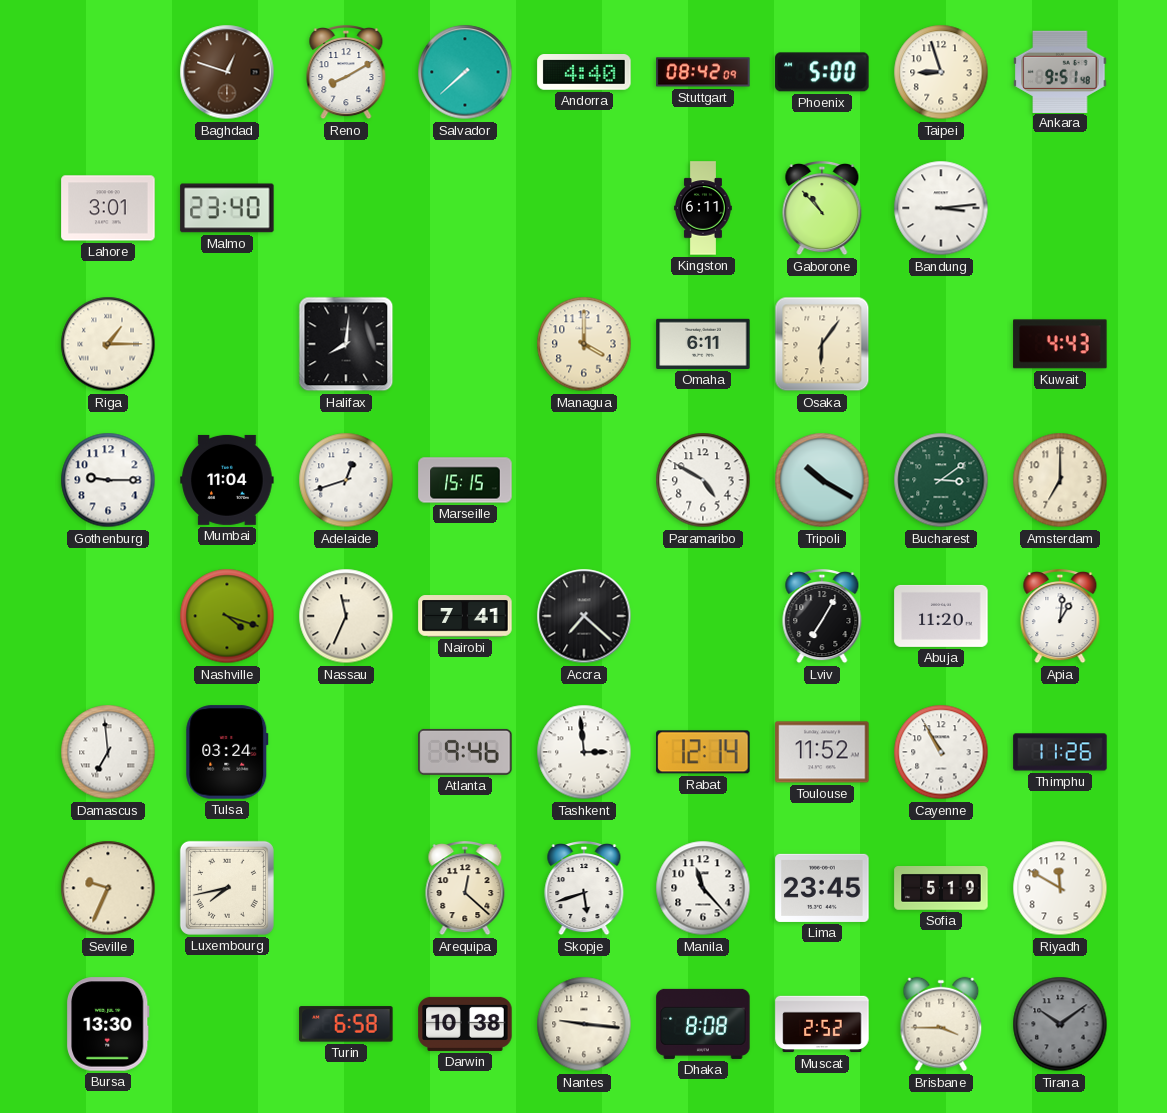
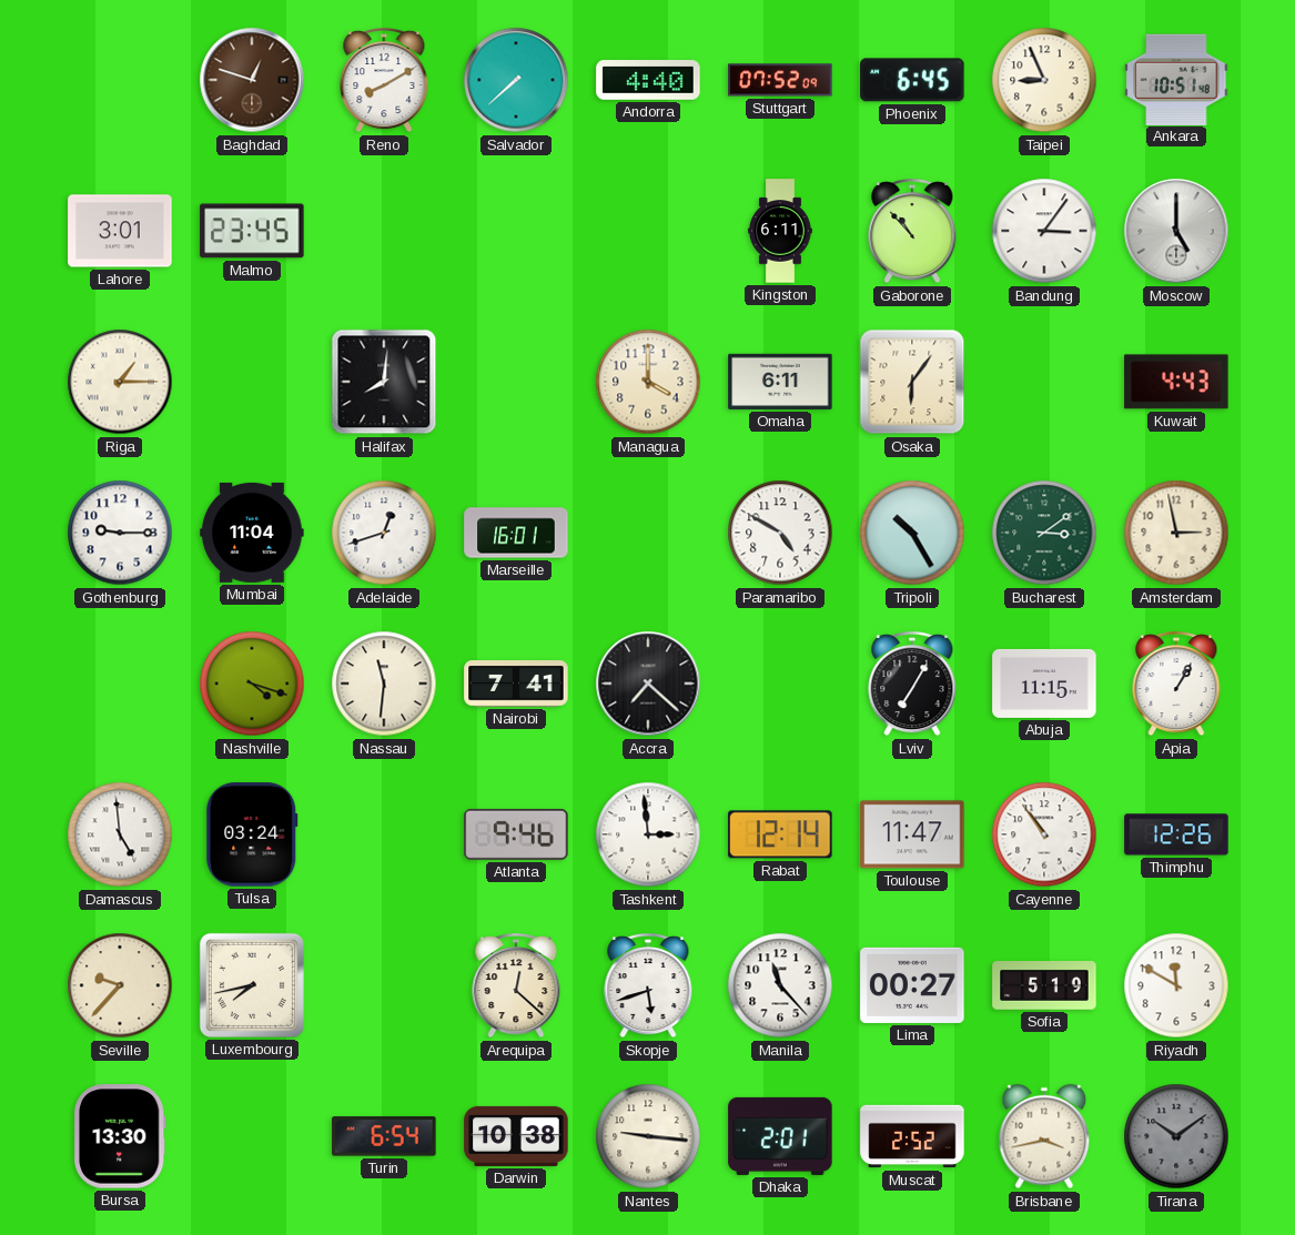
Stuttgart: 08:42 -> 07:52 (780, 80)
Phoenix: 5:00 -> 6:45 (912, 80)
Taipei: 8:57 -> 8:56 (1044, 80)
Ankara: 9:51 -> 10:51 (1176, 79)
Malmo: 23:40 -> 23:45 (252, 231)
Bandung: 3:14 -> 3:06 (1044, 231)
Moscow: none -> 5:00 (1176, 231)
Marseille: 15:15 -> 16:01 (516, 533)
Tripoli: 10:20 -> 10:25 (912, 533)
Amsterdam: 7:00 -> 2:58 (1176, 533)
Nassau: 11:34 -> 11:31 (384, 684)
Abuja: 11:20 -> 11:15 (1044, 684)
Apia: 1:01 -> 1:05 (1176, 685)
Damascus: 6:59 -> 4:59 (120, 834)
Toulouse: 11:52 -> 11:47 (912, 834)
Cayenne: 10:55 -> 10:54 (1044, 834)
Thimphu: 11:26 -> 12:26 (1176, 834)
Seville: 9:34 -> 9:37 (120, 985)
Lima: 23:45 -> 00:27 (912, 985)
Turin: 6:58 -> 6:54 (384, 1136)
Dhaka: 8:08 -> 2:01 (780, 1136)
Brisbane: 3:45 -> 3:43 (1044, 1136)
